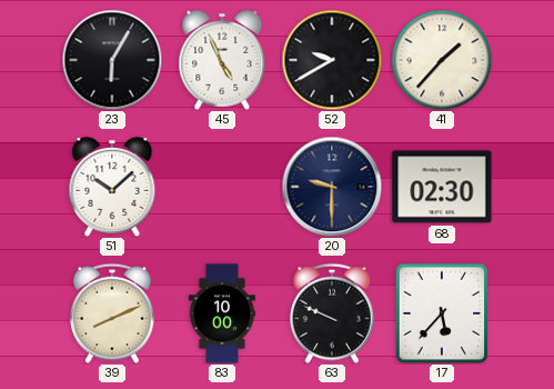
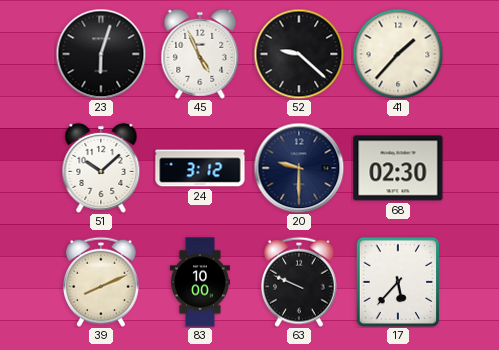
23: 6:05 -> 6:03 (101, 54)
52: 9:40 -> 9:22 (299, 54)
24: none -> 3:12 (200, 168)
